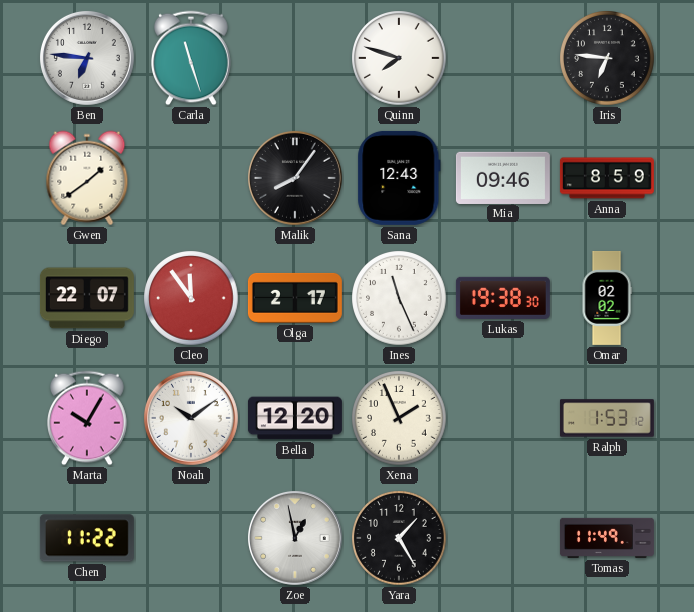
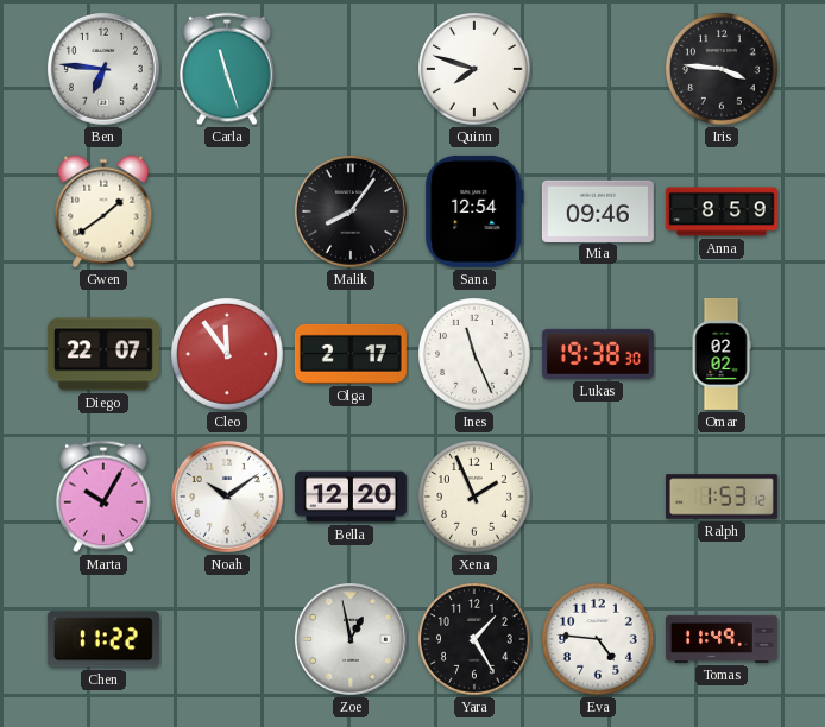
Iris: 6:46 -> 3:46 (722, 69)
Sana: 12:43 -> 12:54 (474, 211)
Eva: none -> 4:46 (598, 639)
